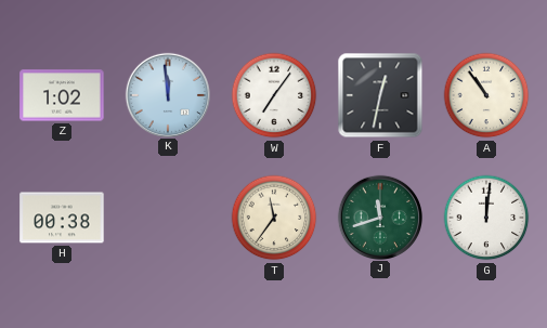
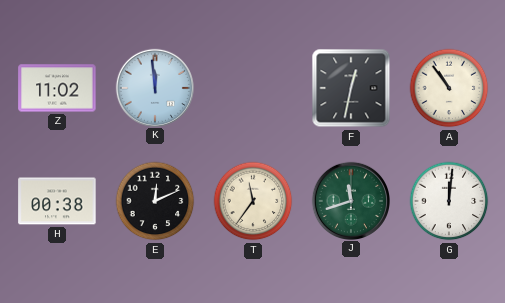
Z: 1:02 -> 11:02 (57, 88)
W: 7:06 -> none (274, 95)
E: none -> 12:11 (155, 201)
